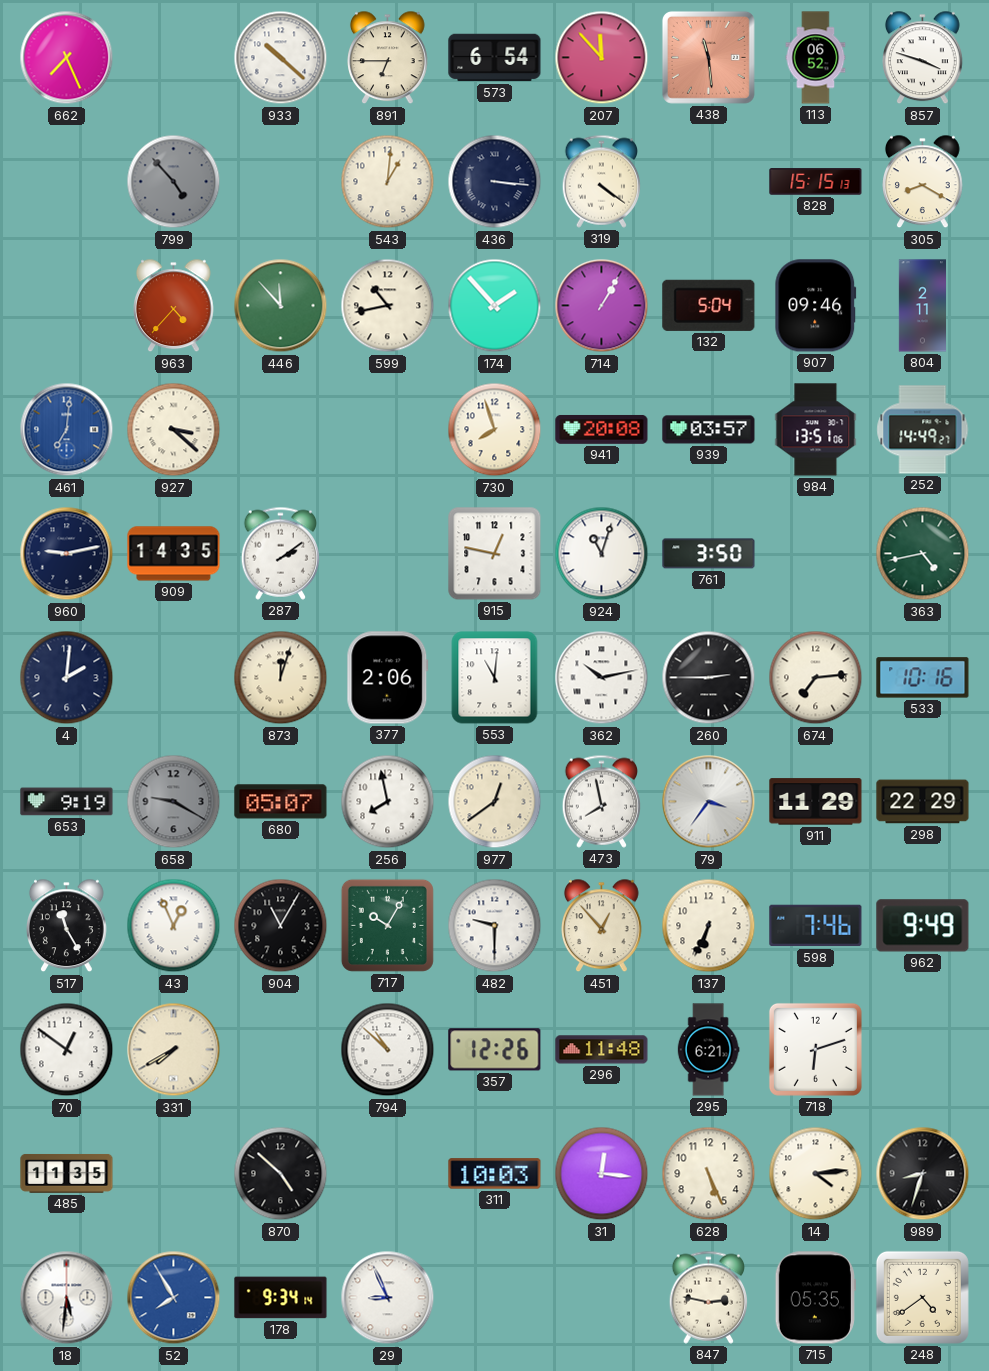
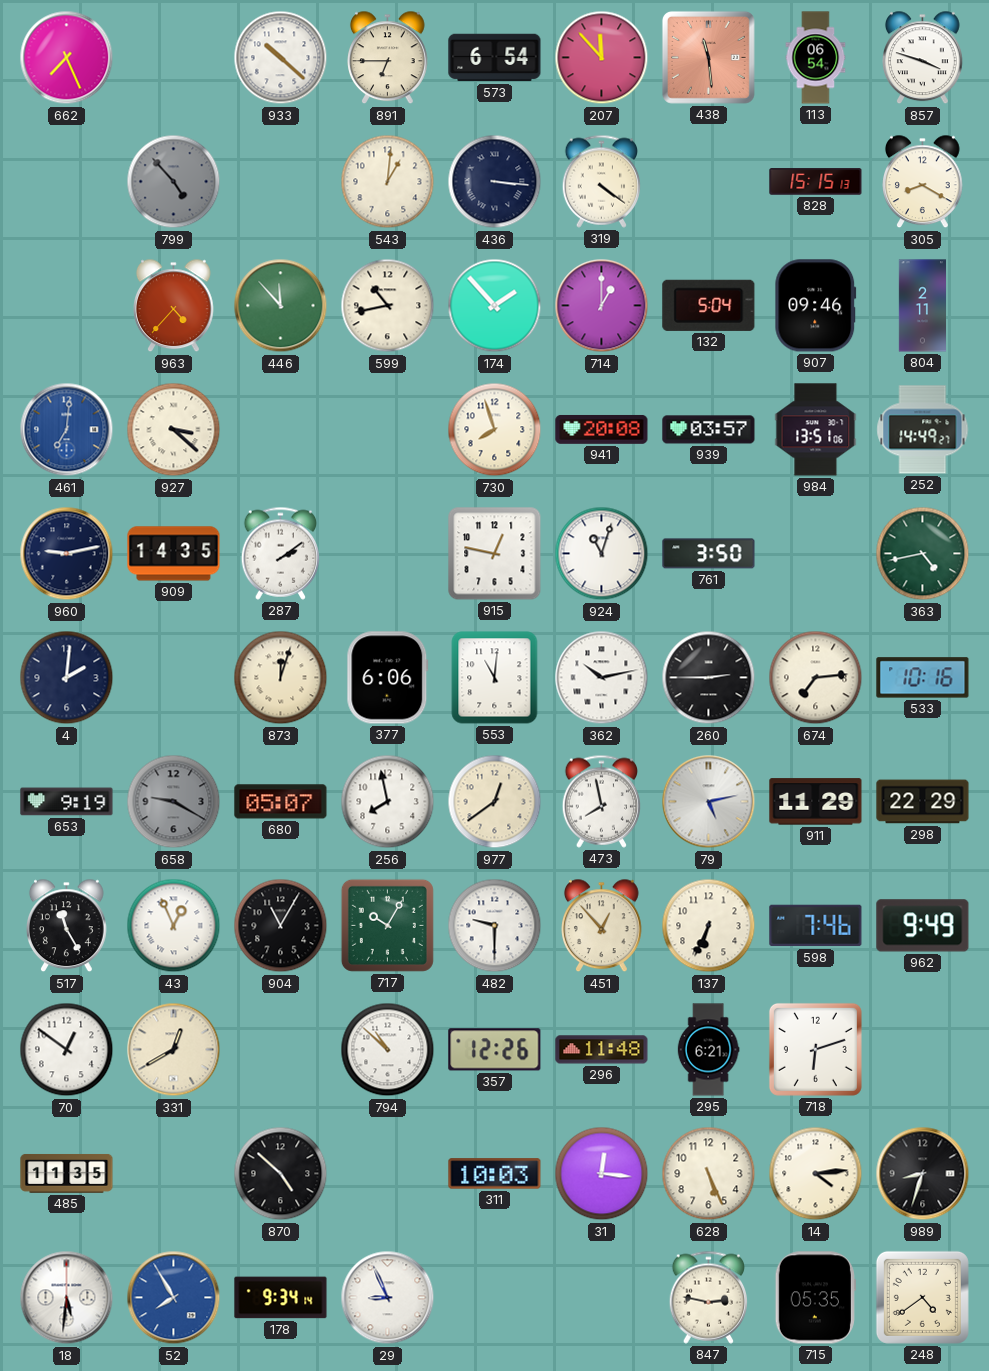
113: 06:52 -> 06:54 (816, 58)
714: 1:05 -> 1:00 (602, 306)
377: 2:06 -> 6:06 (388, 678)
79: 3:36 -> 5:13 (709, 802)
331: 7:40 -> 12:40 (174, 1050)
